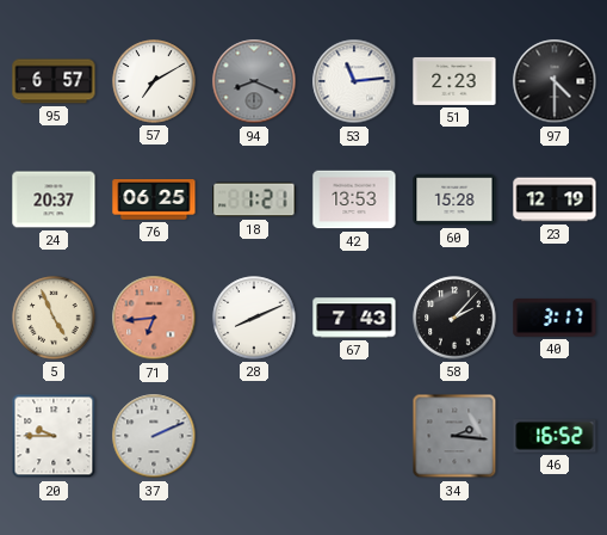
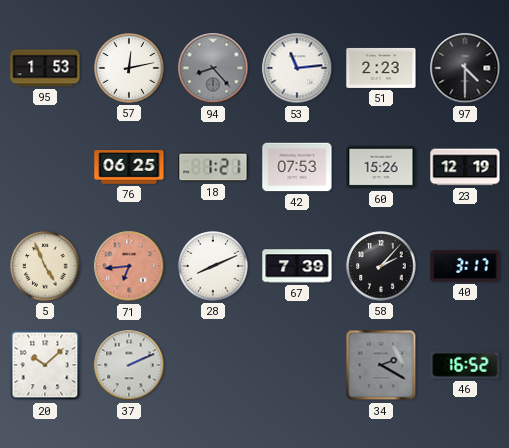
95: 6:57 -> 1:53 (45, 68)
57: 7:10 -> 12:13 (129, 68)
94: 8:19 -> 8:23 (213, 68)
24: 20:37 -> none (54, 199)
42: 13:53 -> 07:53 (297, 167)
60: 15:28 -> 15:26 (381, 167)
67: 7:43 -> 7:39 (297, 266)
20: 9:45 -> 10:08 (45, 365)
34: 2:16 -> 2:20 (381, 365)
